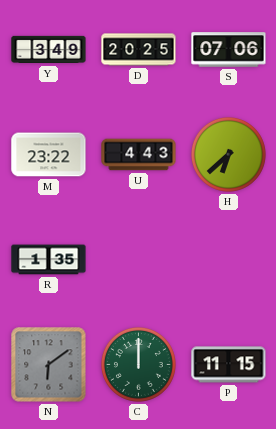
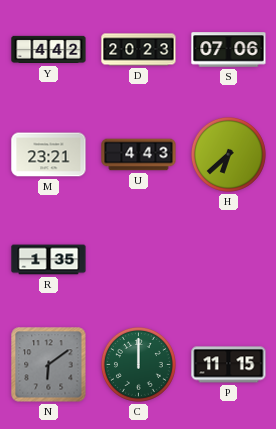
Y: 3:49 -> 4:42 (49, 50)
D: 20:25 -> 20:23 (139, 50)
M: 23:22 -> 23:21 (49, 155)
